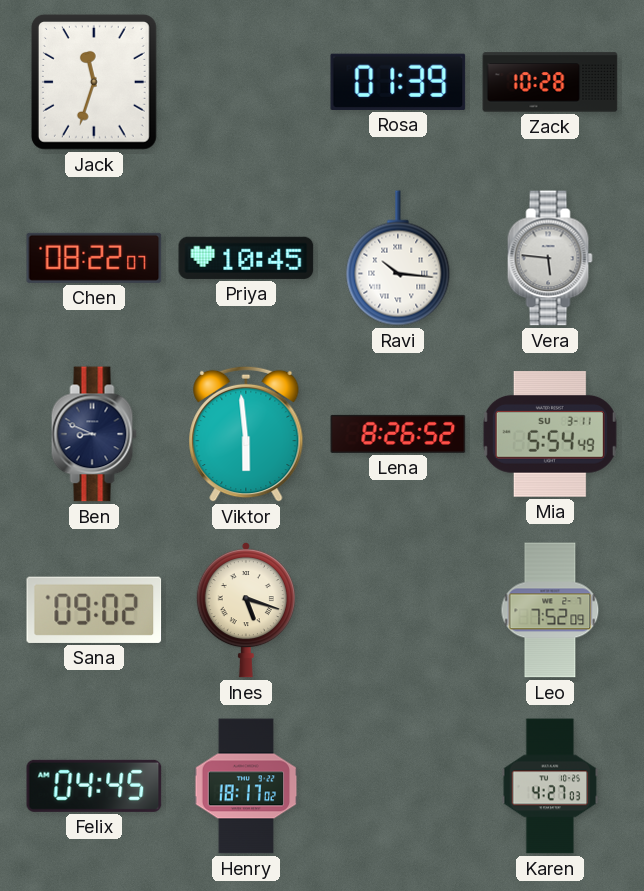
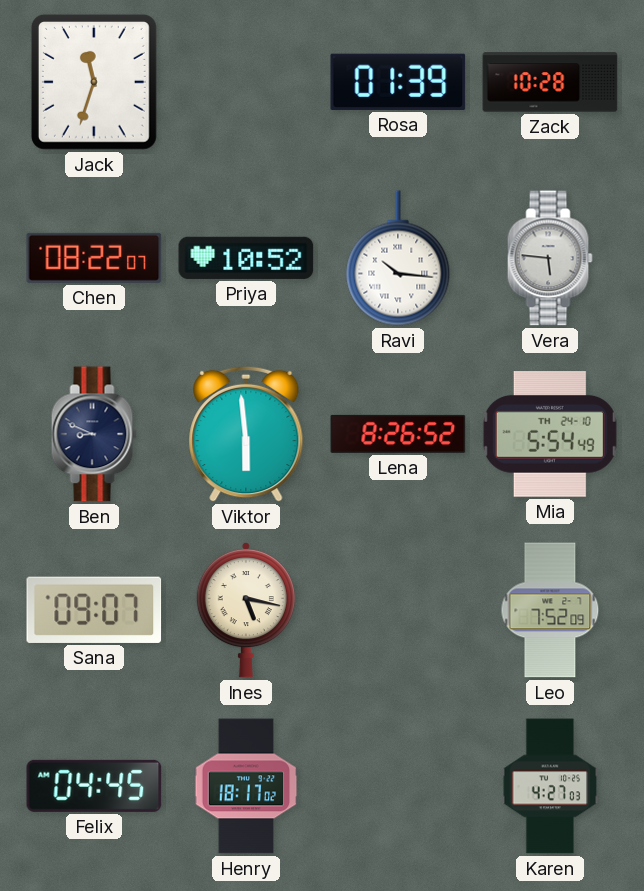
Priya: 10:45 -> 10:52 (246, 258)
Mia date: SU 3-11 -> TH 24-10 (550, 435)
Sana: 09:02 -> 09:07 (94, 610)
Ines: 5:18 -> 5:17 (246, 610)
